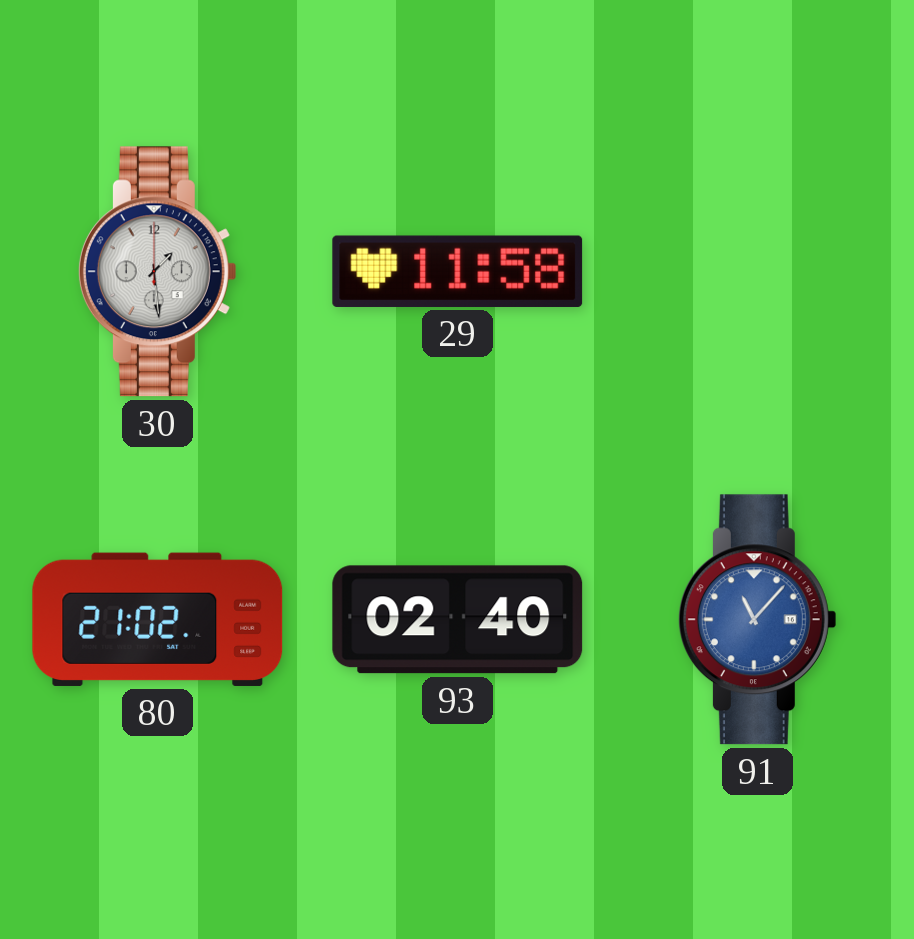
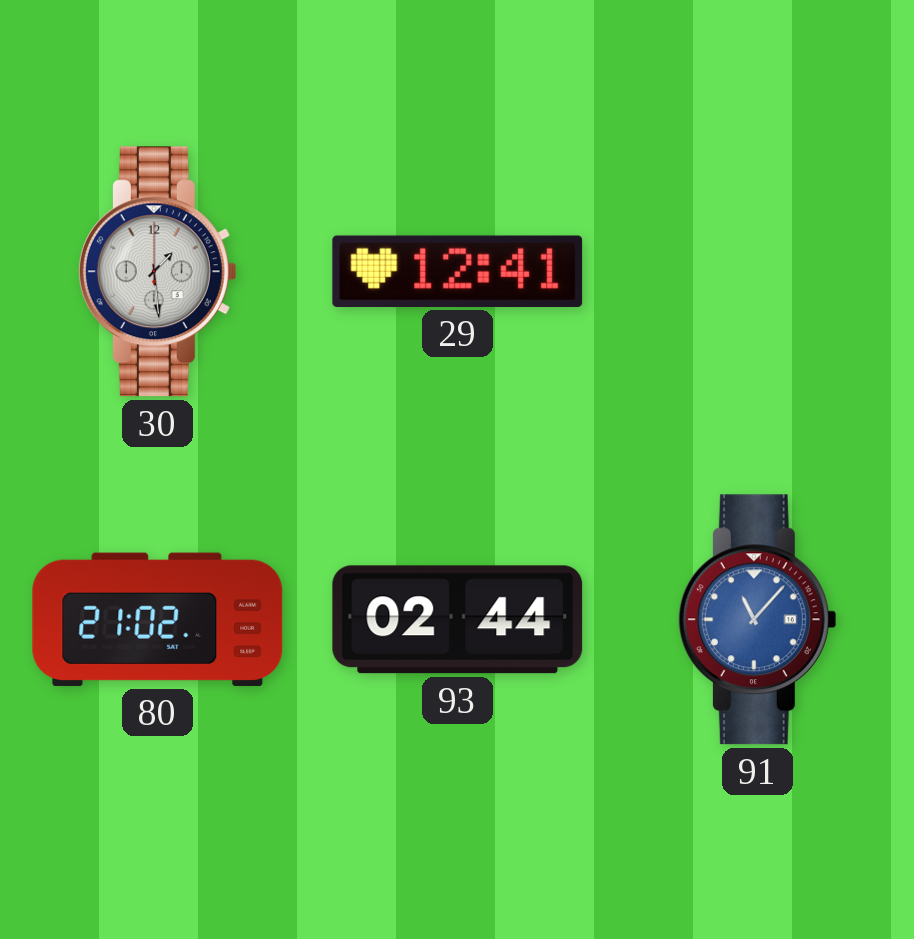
29: 11:58 -> 12:41 (458, 271)
93: 02:40 -> 02:44 (458, 620)
